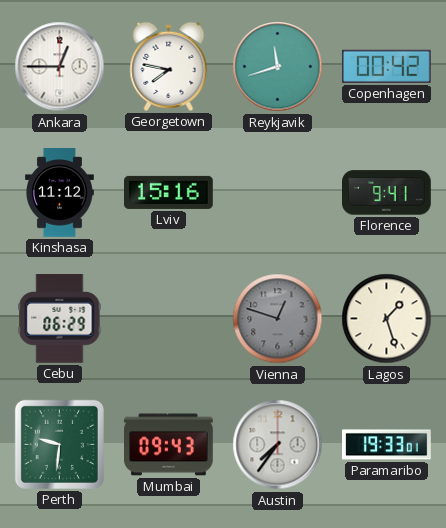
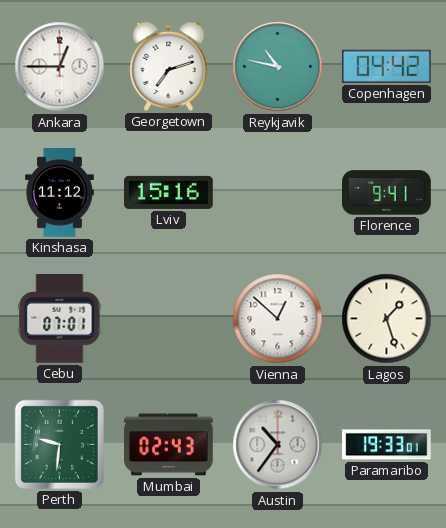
Georgetown: 7:47 -> 7:12 (169, 66)
Reykjavik: 11:42 -> 10:47 (278, 67)
Copenhagen: 00:42 -> 04:42 (386, 66)
Cebu: 06:29 -> 07:01 (60, 319)
Vienna: 12:48 -> 12:52 (278, 319)
Vienna dial: grey -> white (278, 319)
Mumbai: 09:43 -> 02:43 (169, 445)
Austin: 7:36 -> 10:36 (278, 445)
